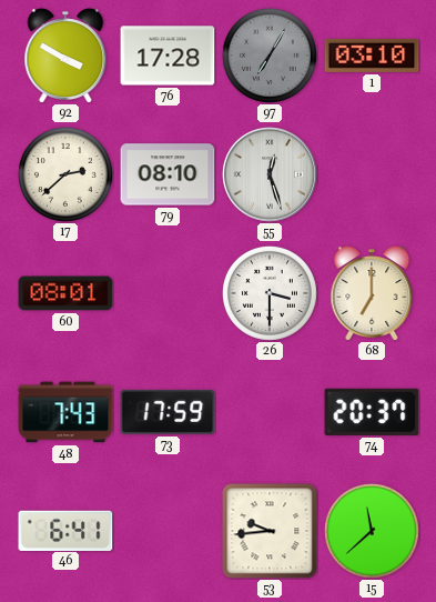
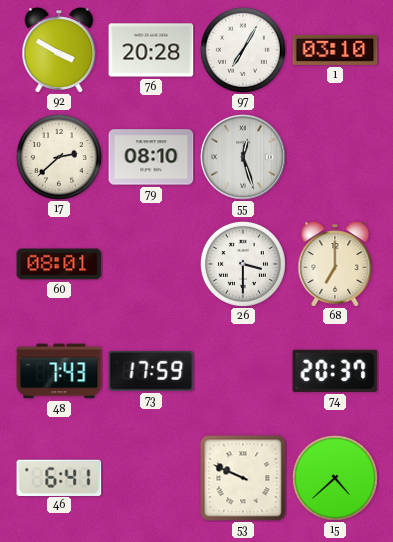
76: 17:28 -> 20:28 (151, 50)
97 dial: grey -> white (243, 50)
53: 9:44 -> 9:49 (243, 478)
15: 11:38 -> 4:38 (335, 478)
